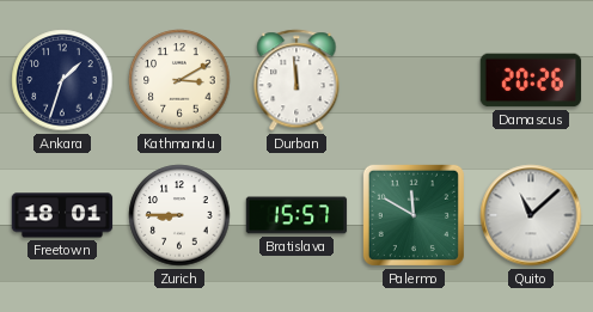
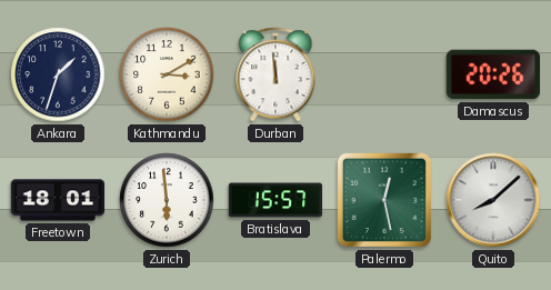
Zurich: 8:45 -> 5:59 (167, 200)
Palermo: 11:50 -> 12:28 (384, 200)
Quito: 11:08 -> 8:08 (493, 200)
